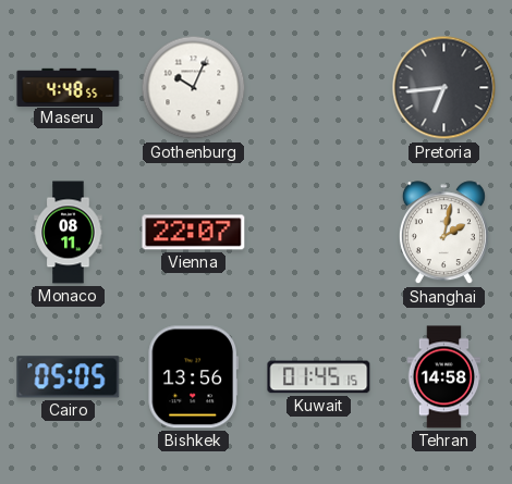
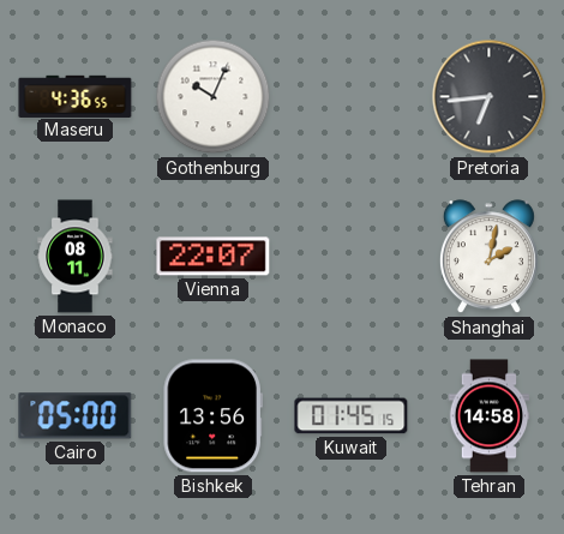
Maseru: 4:48 -> 4:36 (76, 96)
Cairo: 05:05 -> 05:00 (76, 416)
